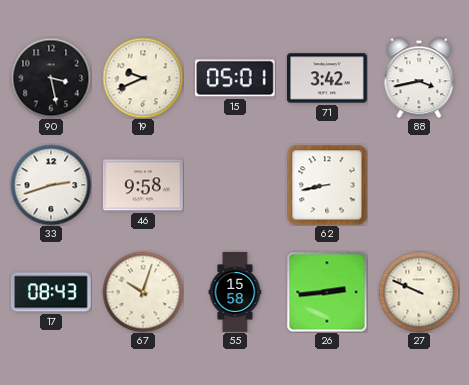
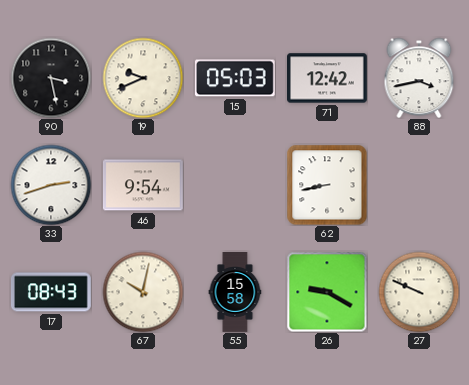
15: 05:01 -> 05:03 (235, 78)
71: 3:42 -> 12:42 (328, 78)
46: 9:58 -> 9:54 (143, 185)
67: 10:03 -> 10:02 (143, 292)
26: 2:44 -> 9:20 (327, 292)
